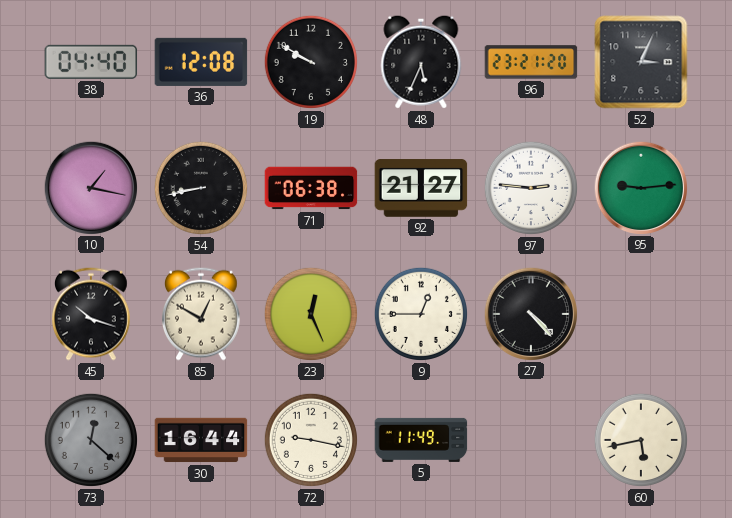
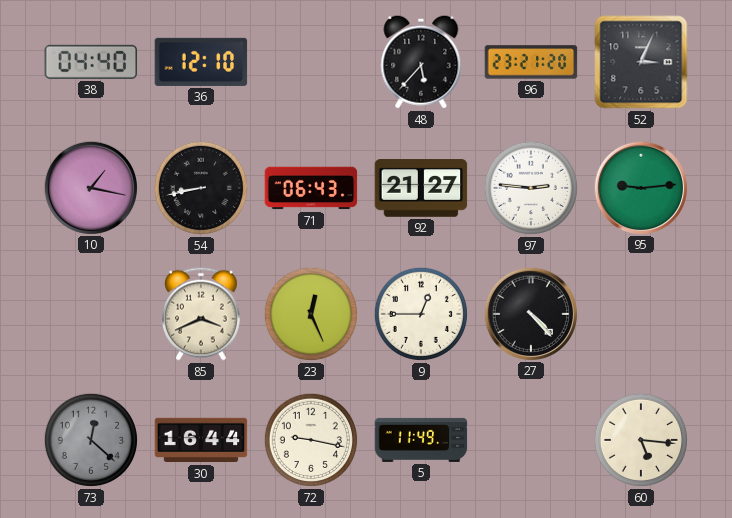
36: 12:08 -> 12:10 (201, 62)
19: 9:50 -> none (311, 62)
48: 5:34 -> 5:37 (421, 62)
71: 06:38 -> 06:43 (311, 188)
45: 10:18 -> none (92, 314)
85: 12:50 -> 3:41 (202, 314)
60: 5:43 -> 5:16 (641, 440)
